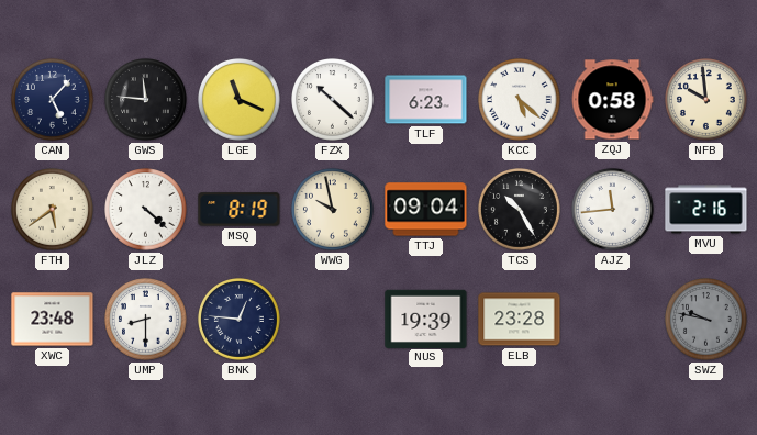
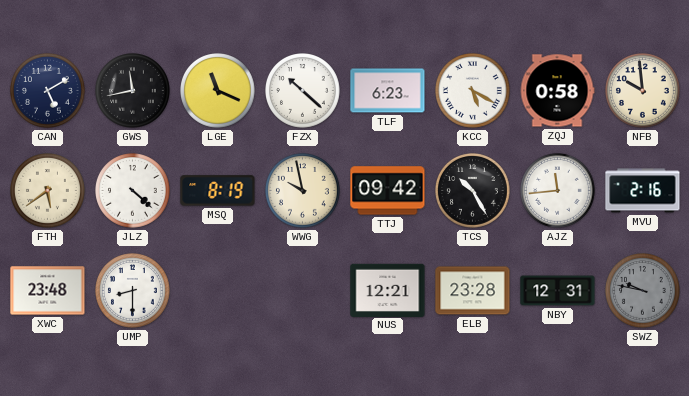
CAN: 5:07 -> 5:10 (48, 91)
GWS: 11:46 -> 11:43 (133, 91)
KCC: 5:22 -> 5:20 (473, 91)
TTJ: 09:04 -> 09:42 (388, 191)
BNK: 12:46 -> none (240, 320)
NUS: 19:39 -> 12:21 (388, 290)
NBY: none -> 12:31 (558, 291)
